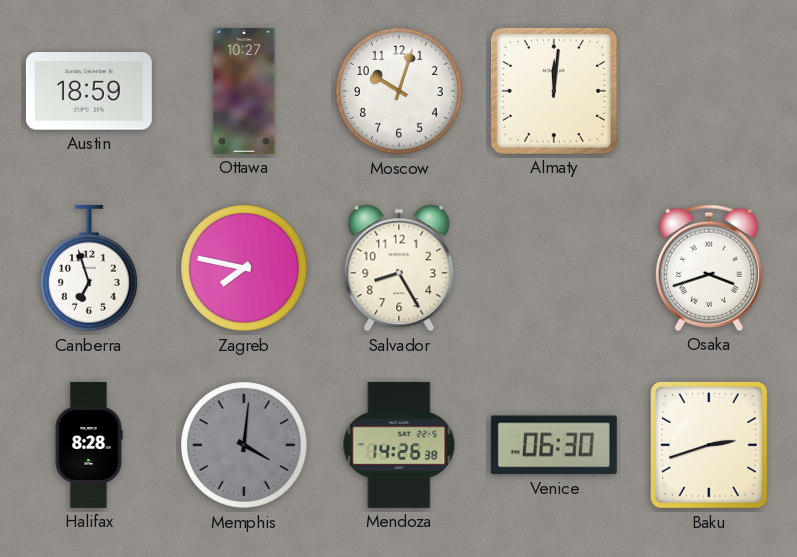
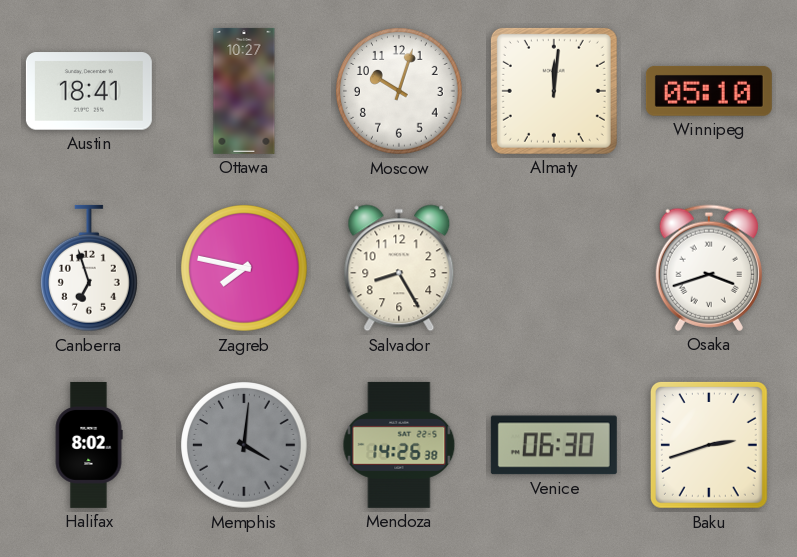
Austin: 18:59 -> 18:41 (89, 91)
Winnipeg: none -> 05:10 (709, 91)
Halifax: 8:28 -> 8:02 (89, 445)
